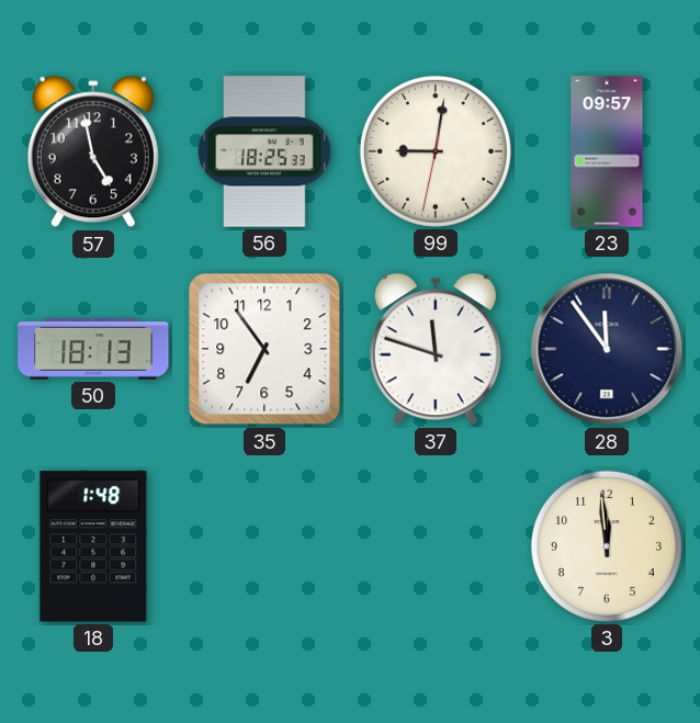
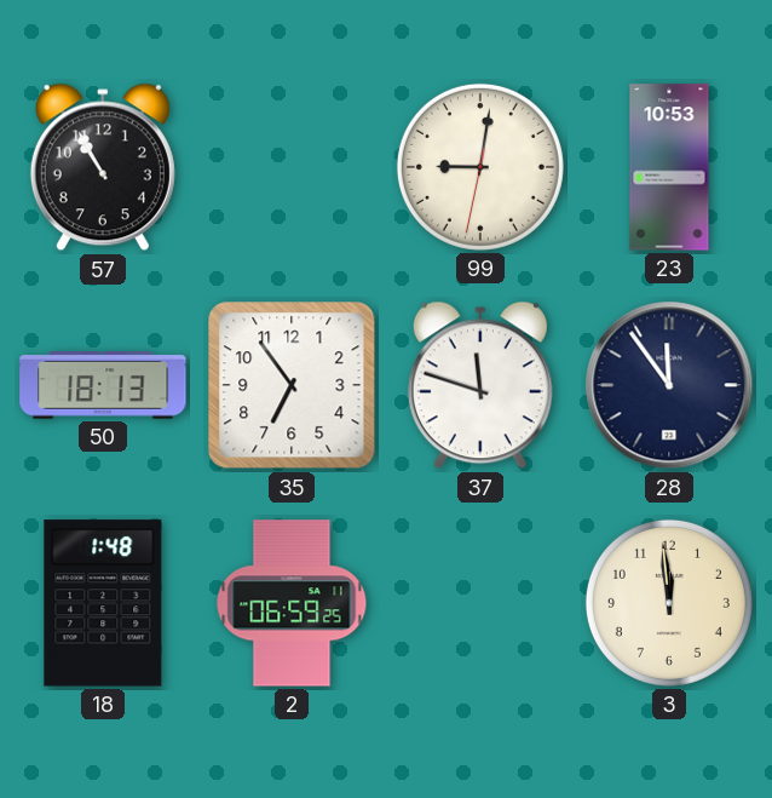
57: 4:58 -> 10:55 (103, 167)
56: 18:25 -> none (264, 151)
23: 09:57 -> 10:53 (669, 167)
2: none -> 06:59 (292, 603)
